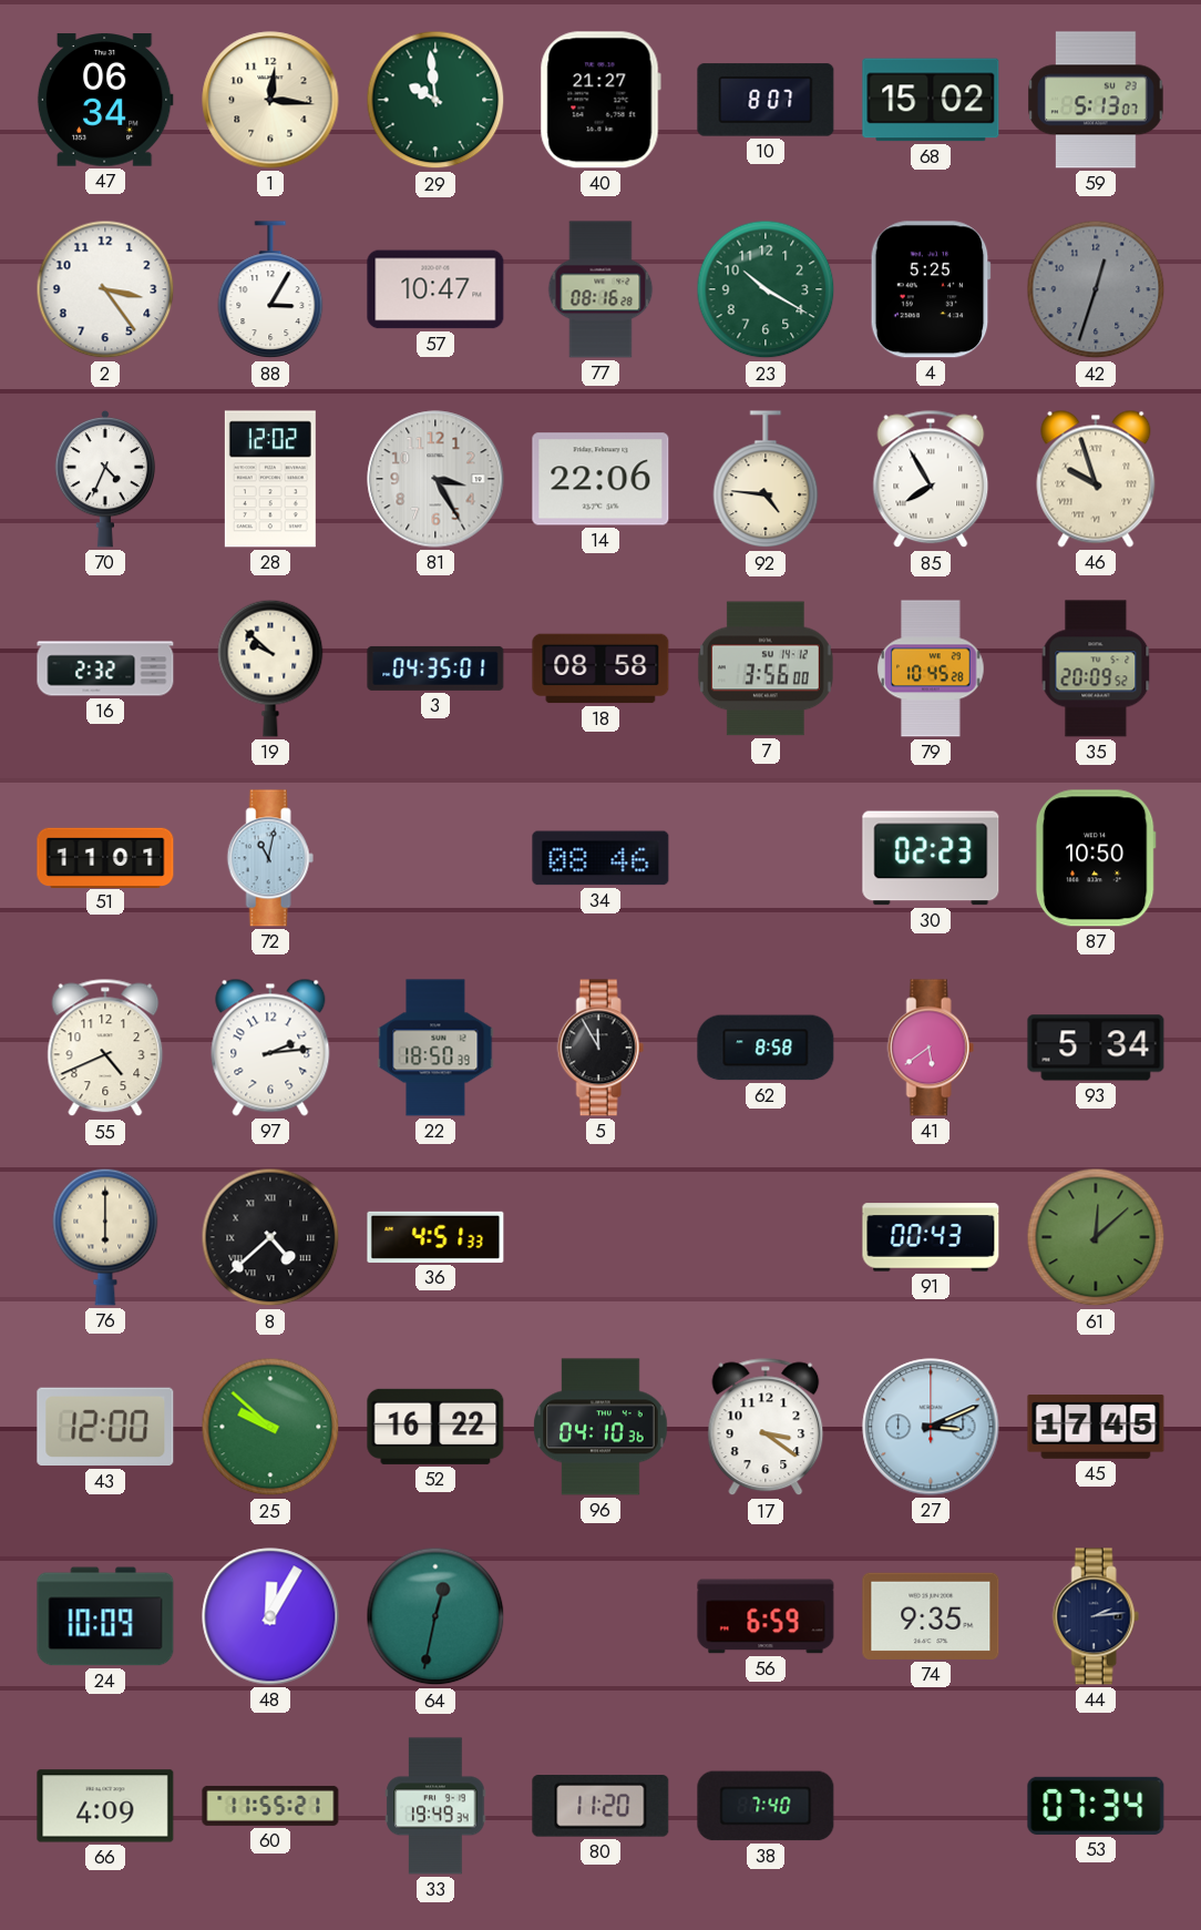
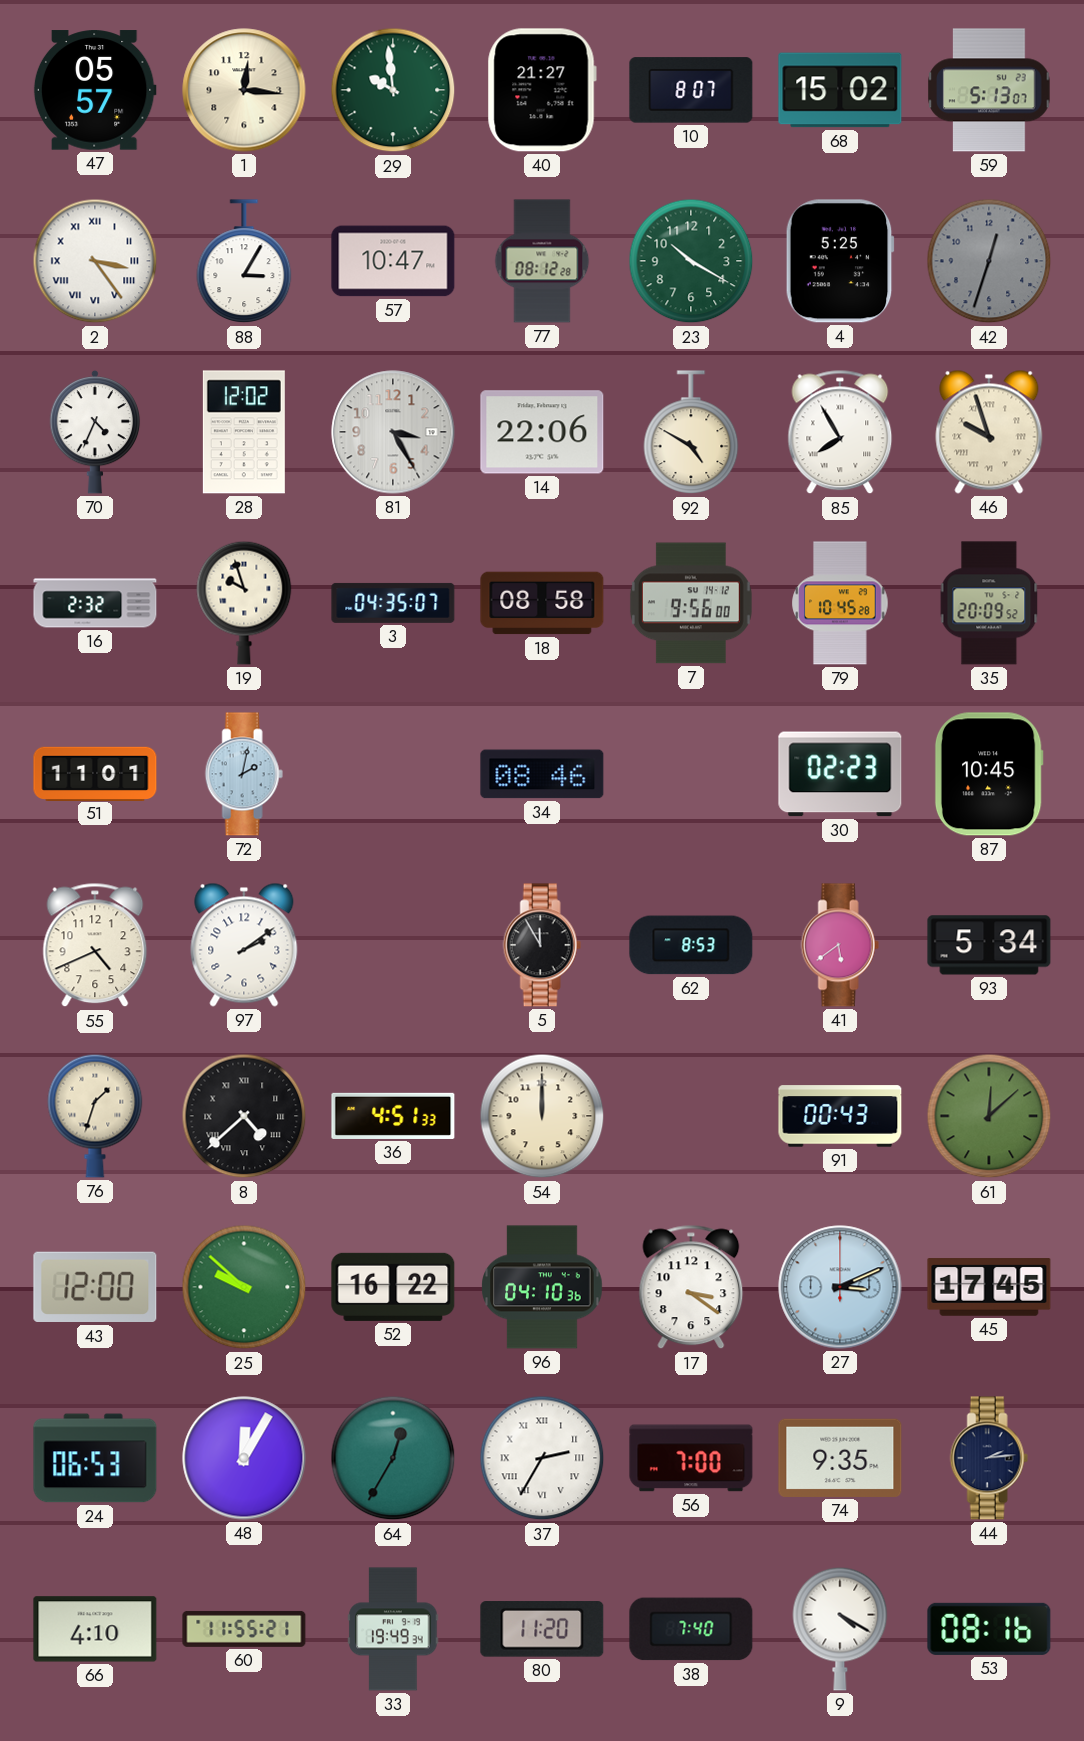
47: 06:34 -> 05:57 (95, 90)
2 numerals: Arabic -> Roman (95, 261)
77: 08:16 -> 08:12 (542, 261)
92: 4:46 -> 4:50 (691, 433)
19: 9:52 -> 9:57 (244, 603)
3: 04:35:01 -> 04:35:07 (393, 603)
7: 3:56 -> 9:56 (691, 603)
72: 11:02 -> 2:02 (244, 774)
87: 10:50 -> 10:45 (989, 774)
97: 2:14 -> 2:09 (244, 945)
22: 18:50 -> none (435, 1048)
62: 8:58 -> 8:53 (691, 945)
76: 6:00 -> 1:33 (95, 1116)
54: none -> 12:00 (542, 1116)
24: 10:09 -> 06:53 (95, 1458)
64: 12:32 -> 12:35 (393, 1458)
37: none -> 2:35 (542, 1458)
56: 6:59 -> 7:00 (691, 1458)
66: 4:09 -> 4:10 (95, 1629)
9: none -> 4:20 (840, 1629)
53: 07:34 -> 08:16 (989, 1629)
